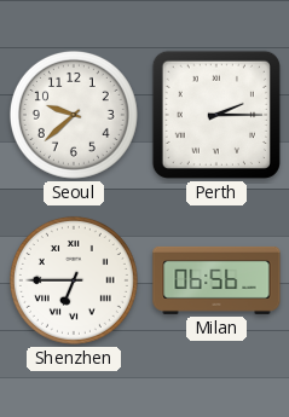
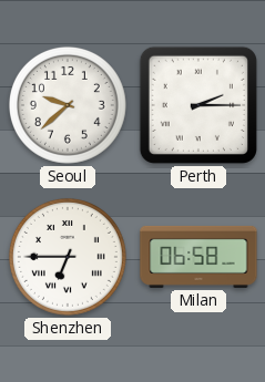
Milan: 06:56 -> 06:58 (198, 257)
